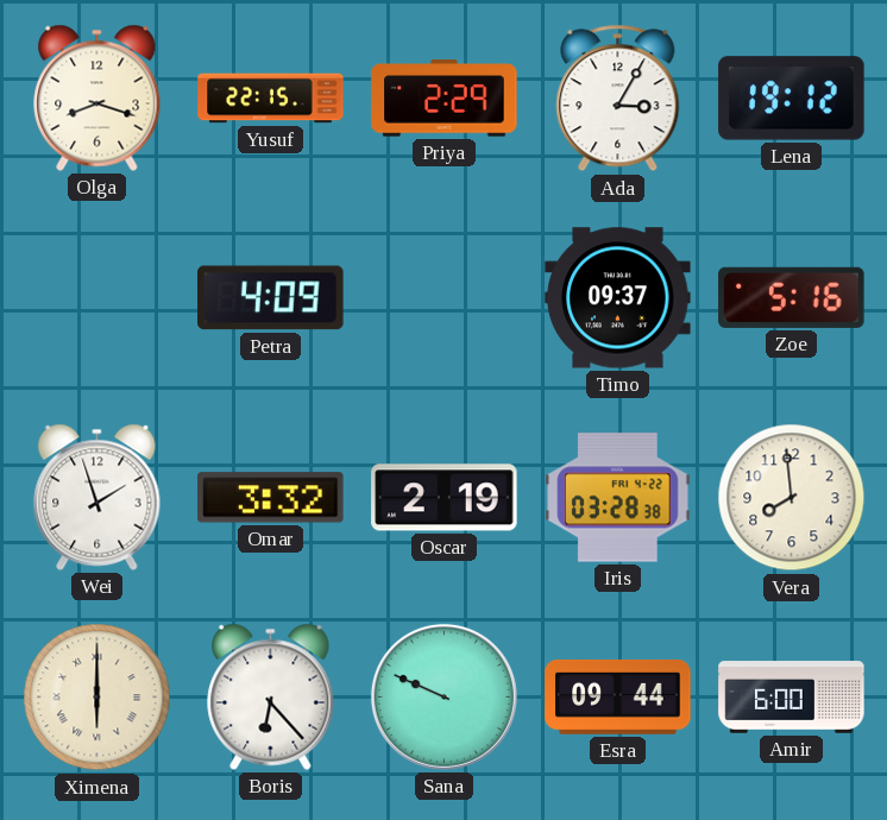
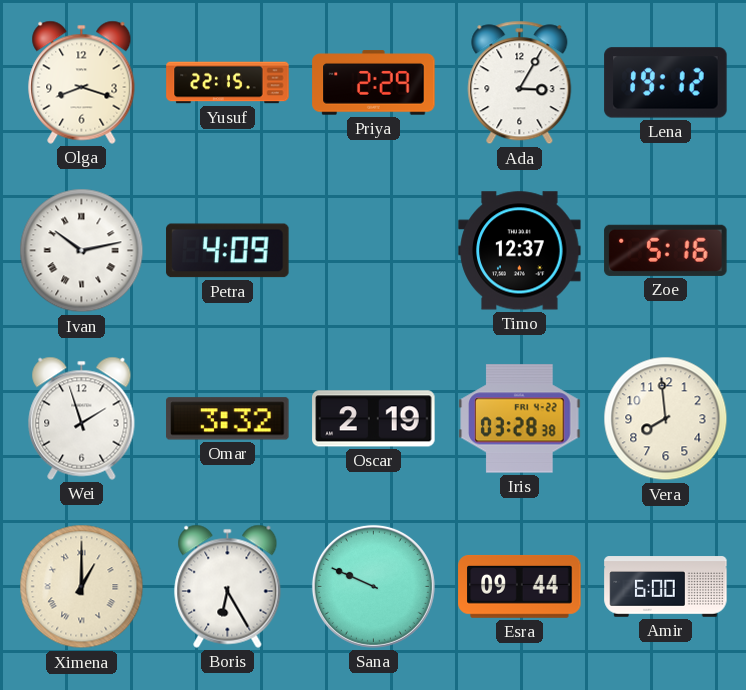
Ivan: none -> 10:13 (82, 251)
Timo: 09:37 -> 12:37 (520, 251)
Ximena: 6:00 -> 1:00 (82, 587)
Boris: 6:23 -> 6:25 (228, 586)
